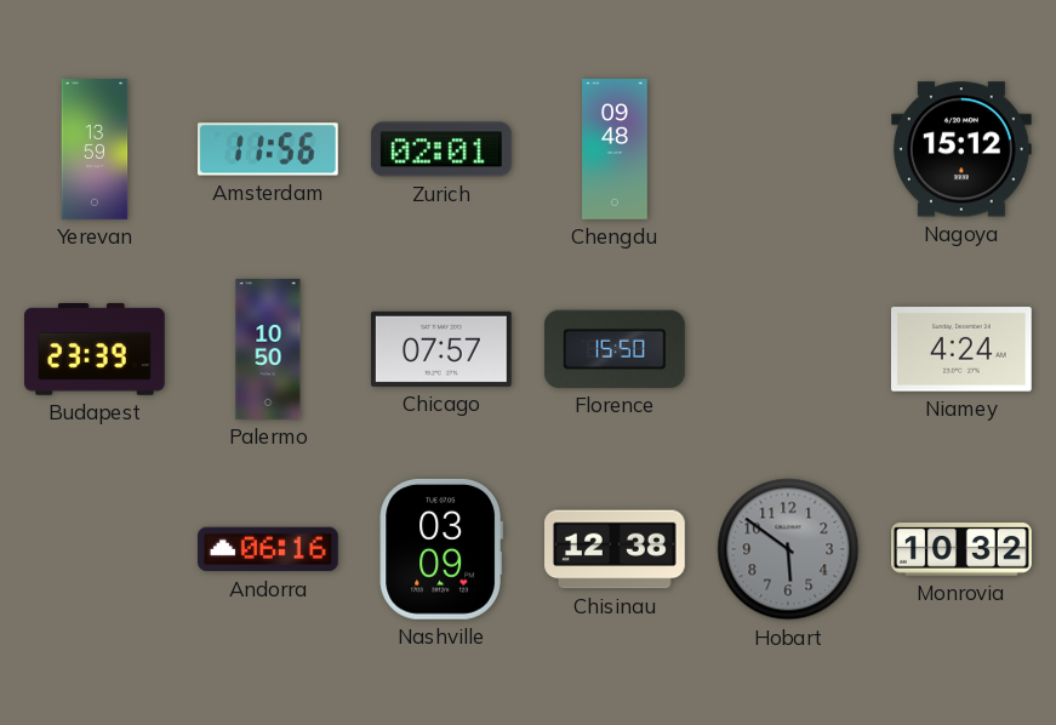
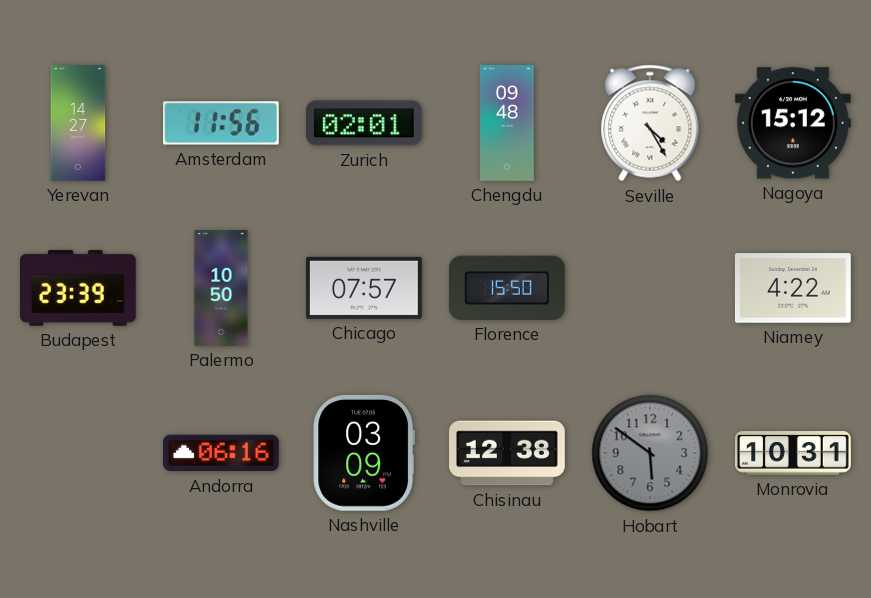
Yerevan: 13:59 -> 14:27 (78, 123)
Seville: none -> 4:25 (650, 123)
Niamey: 4:24 -> 4:22 (793, 288)
Monrovia: 10:32 -> 10:31 (794, 453)
